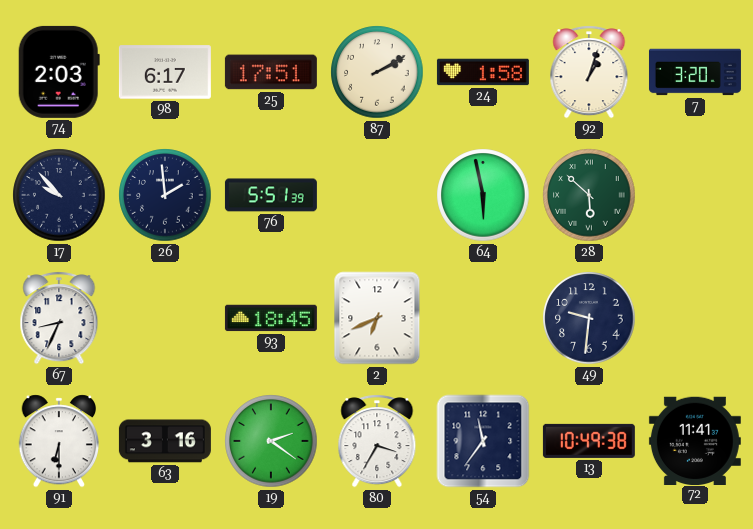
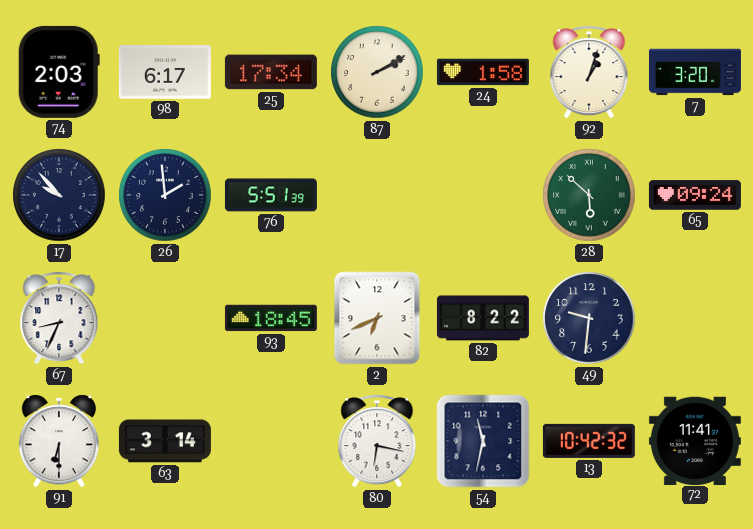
25: 17:51 -> 17:34 (271, 72)
64: 5:58 -> none (483, 195)
65: none -> 09:24 (695, 195)
82: none -> 8:22 (483, 318)
63: 3:16 -> 3:14 (165, 441)
19: 2:21 -> none (271, 441)
80: 3:35 -> 6:17 (377, 441)
54: 11:36 -> 11:32 (483, 441)
13: 10:49 -> 10:42 (589, 441)
